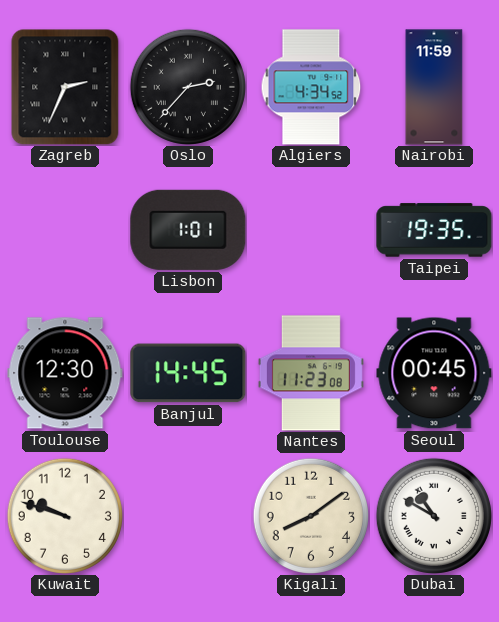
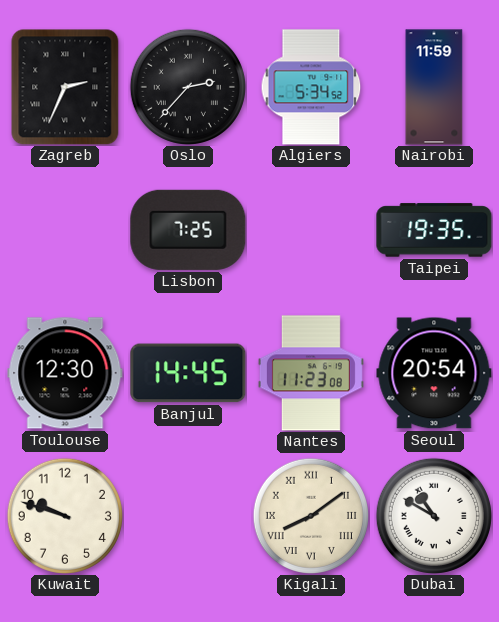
Algiers: 4:34 -> 5:34 (311, 87)
Lisbon: 1:01 -> 7:25 (188, 230)
Seoul: 00:45 -> 20:54 (434, 373)
Kigali numerals: Arabic -> Roman (311, 516)
